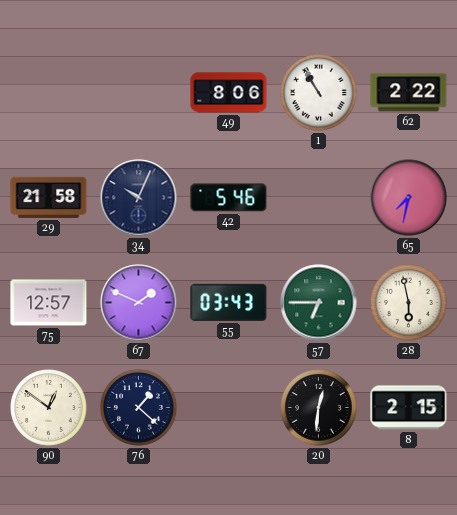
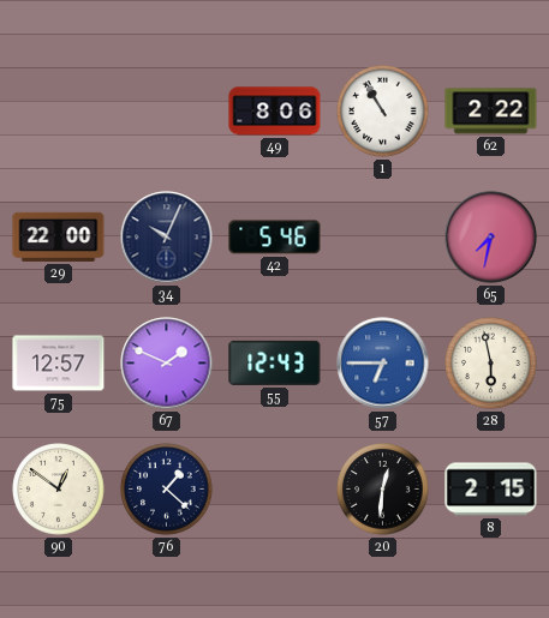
29: 21:58 -> 22:00 (59, 236)
55: 03:43 -> 12:43 (275, 362)
57 dial: green -> blue (383, 364)
